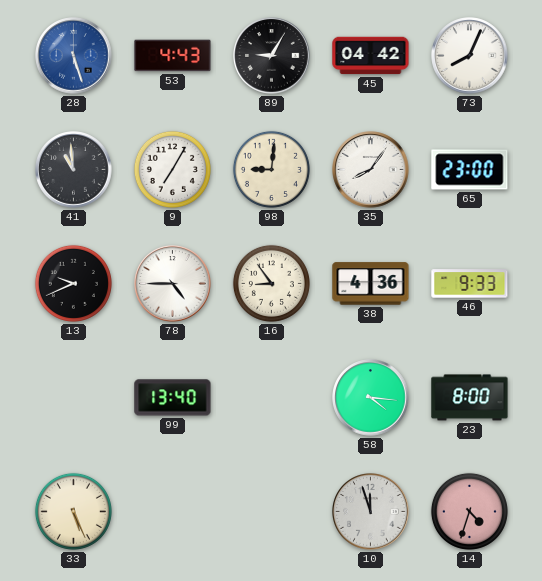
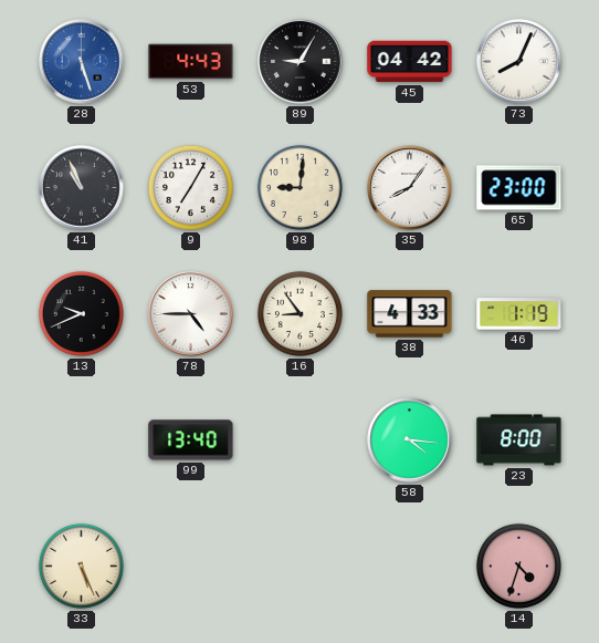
41: 10:59 -> 10:56 (82, 188)
38: 4:36 -> 4:33 (410, 314)
46: 9:33 -> 1:19 (519, 314)
10: 11:57 -> none (371, 512)
